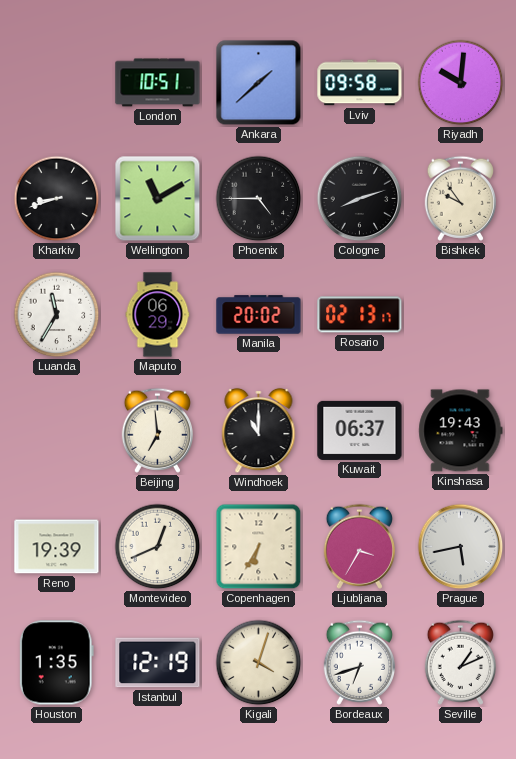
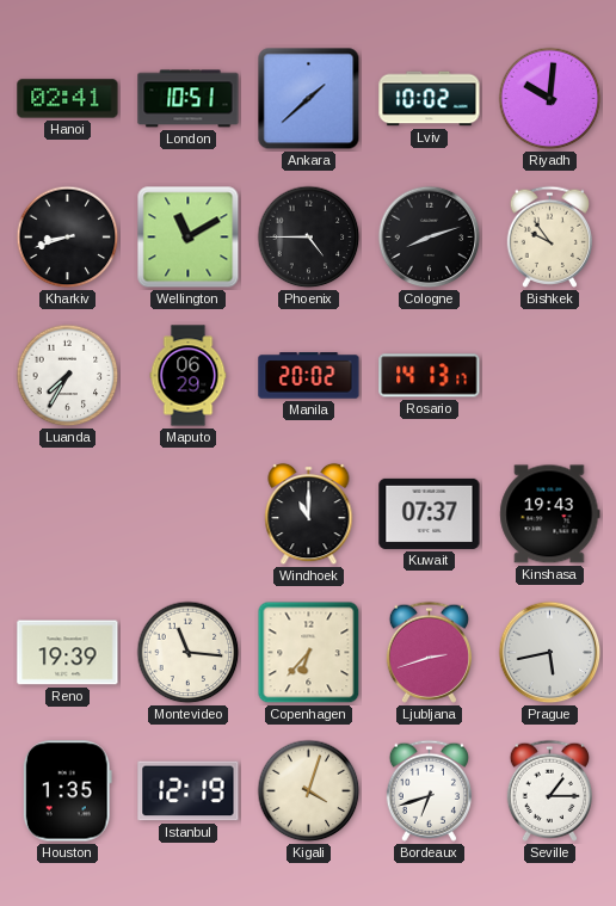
Hanoi: none -> 02:41 (68, 99)
Lviv: 09:58 -> 10:02 (430, 99)
Luanda: 11:35 -> 7:35 (68, 376)
Rosario: 02:13 -> 14:13 (430, 376)
Beijing: 6:59 -> none (157, 430)
Kuwait: 06:37 -> 07:37 (430, 513)
Montevideo: 12:41 -> 11:16 (189, 653)
Copenhagen: 6:35 -> 6:37 (309, 653)
Ljubljana: 3:35 -> 2:42 (429, 652)
Seville: 1:11 -> 1:15 (549, 790)
